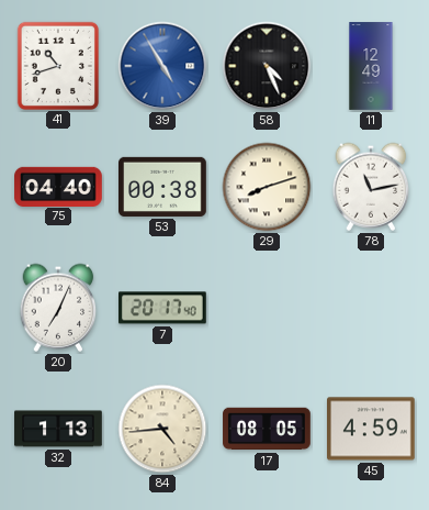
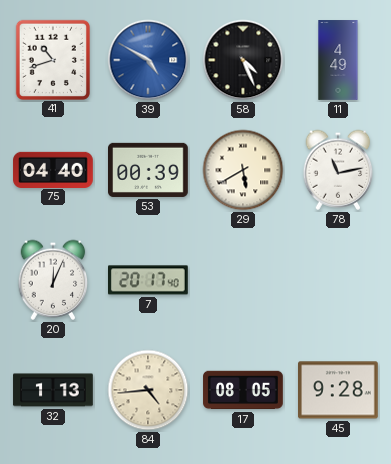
39: 4:55 -> 4:50 (148, 60)
11: 12:49 -> 4:49 (338, 60)
53: 00:38 -> 00:39 (149, 170)
29: 8:12 -> 5:40 (243, 170)
20: 7:04 -> 12:04 (53, 280)
45: 4:59 -> 9:28 (339, 390)
